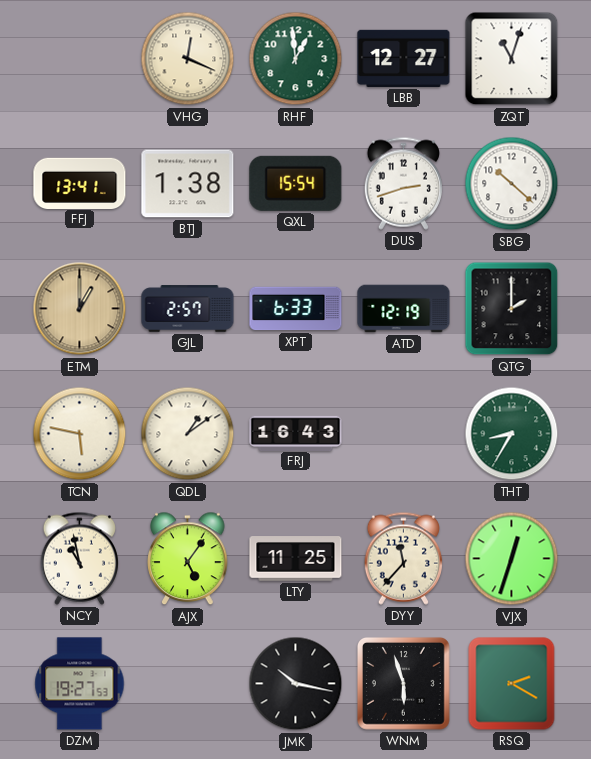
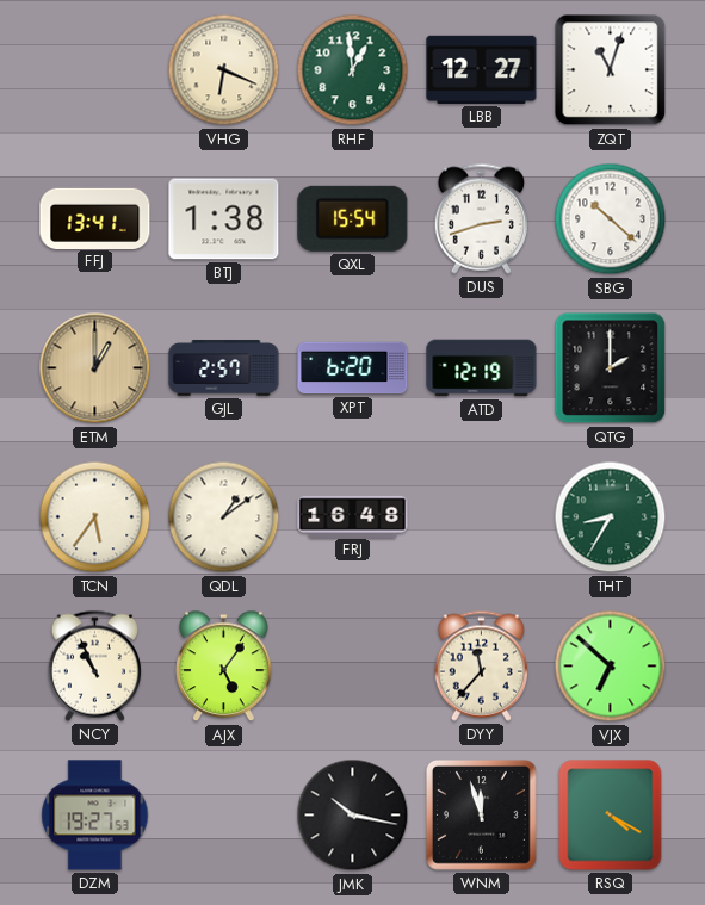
VHG: 12:19 -> 6:19 (224, 70)
XPT: 6:33 -> 6:20 (353, 368)
TCN: 5:47 -> 5:36 (95, 517)
FRJ: 16:43 -> 16:48 (353, 516)
NCY: 10:58 -> 10:56 (94, 665)
LTY: 11:25 -> none (296, 559)
VJX: 12:33 -> 6:52 (611, 667)
WNM: 5:57 -> 11:57 (482, 816)
RSQ: 2:20 -> 4:20 (611, 816)
